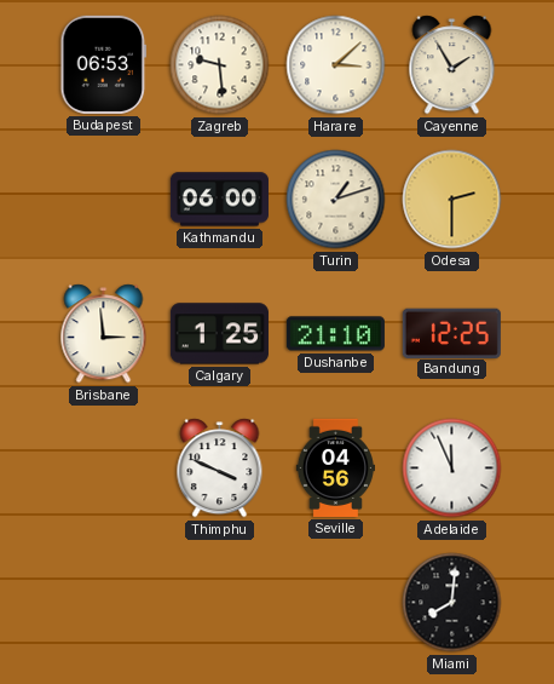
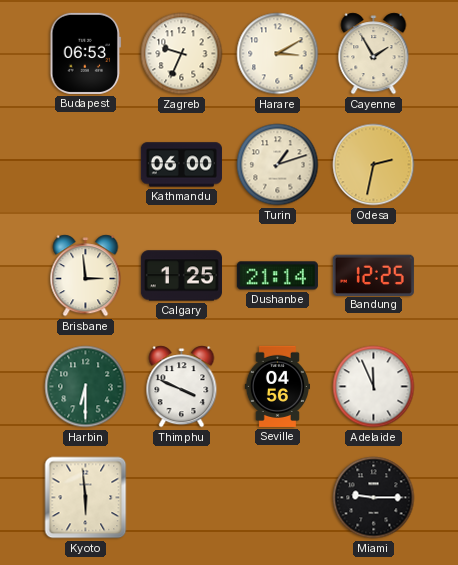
Zagreb: 9:29 -> 9:34 (182, 54)
Harare: 3:08 -> 3:10 (278, 54)
Odesa: 2:30 -> 2:32 (374, 165)
Dushanbe: 21:10 -> 21:14 (277, 276)
Harbin: none -> 6:30 (86, 387)
Kyoto: none -> 5:59 (86, 498)
Miami: 8:01 -> 9:15 (374, 498)
